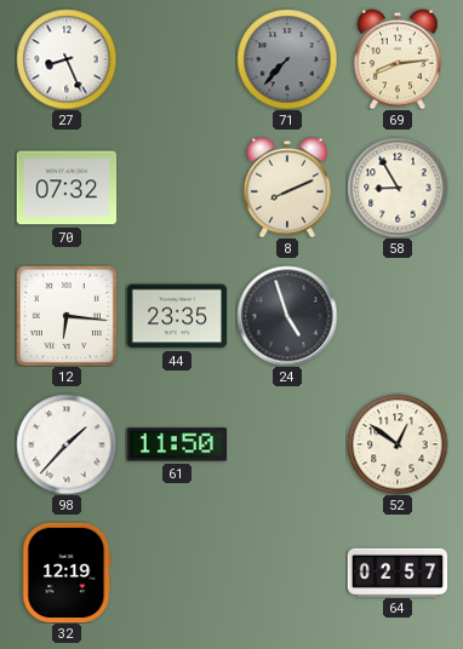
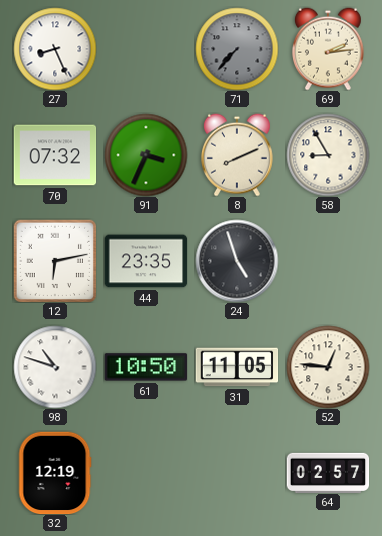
69: 8:14 -> 2:14 (329, 49)
91: none -> 3:34 (146, 155)
12: 6:16 -> 6:13 (55, 261)
98: 1:37 -> 10:48 (55, 367)
61: 11:50 -> 10:50 (146, 367)
31: none -> 11:05 (237, 367)
52: 12:51 -> 12:46 (328, 367)
